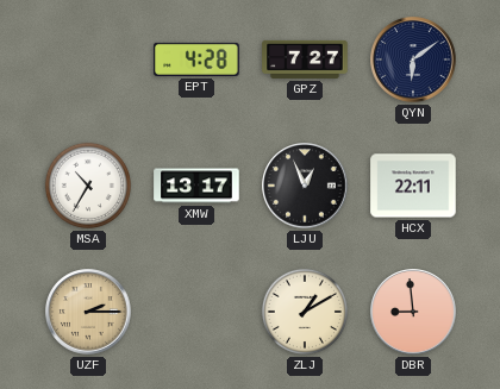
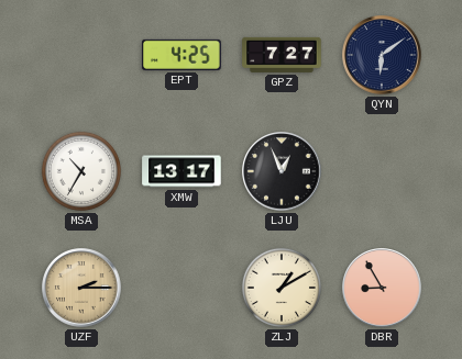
EPT: 4:28 -> 4:25 (182, 55)
HCX: 22:11 -> none (413, 186)
DBR: 8:59 -> 8:55 (382, 288)
